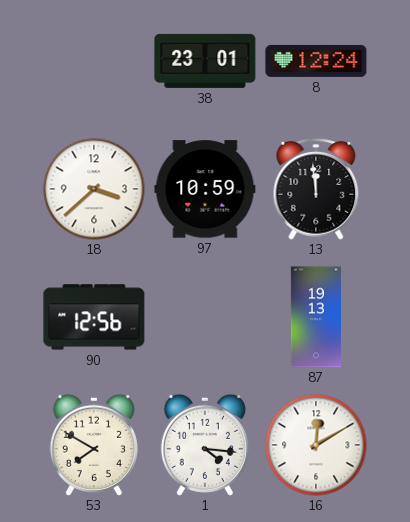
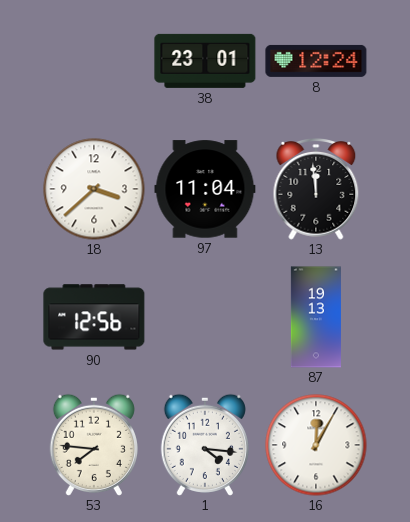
97: 10:59 -> 11:04 (205, 189)
53: 7:50 -> 7:46 (94, 445)
16: 12:10 -> 12:05 (316, 445)
